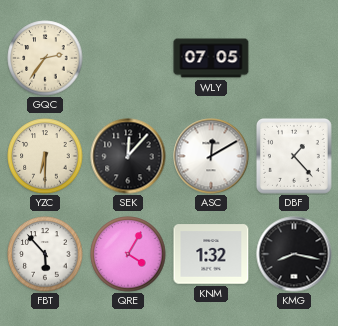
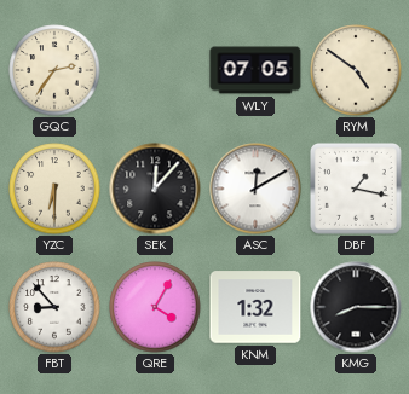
RYM: none -> 4:51 (356, 70)
DBF: 1:23 -> 1:17 (356, 189)
FBT: 5:53 -> 8:53 (54, 307)
KMG: 8:17 -> 8:15 (356, 307)
